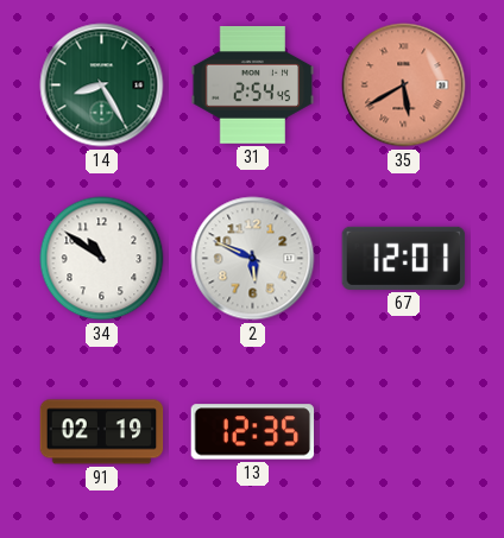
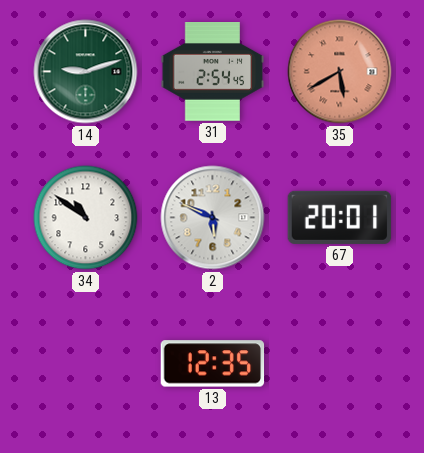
14: 8:25 -> 9:12 (86, 72)
67: 12:01 -> 20:01 (340, 217)
91: 02:19 -> none (102, 432)
